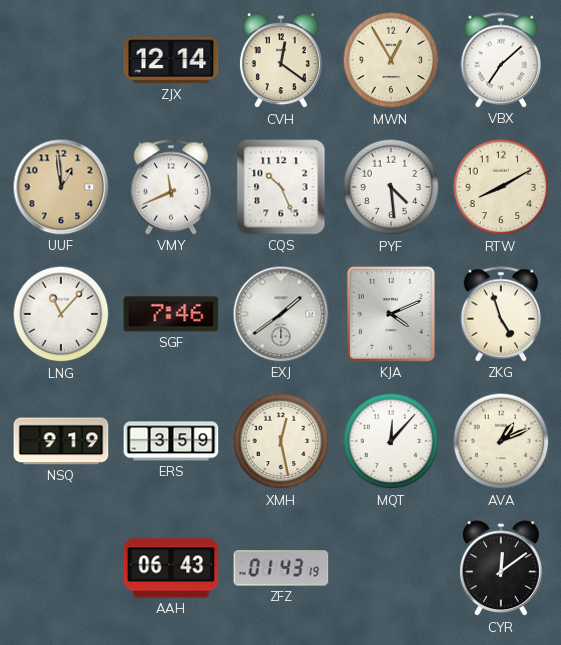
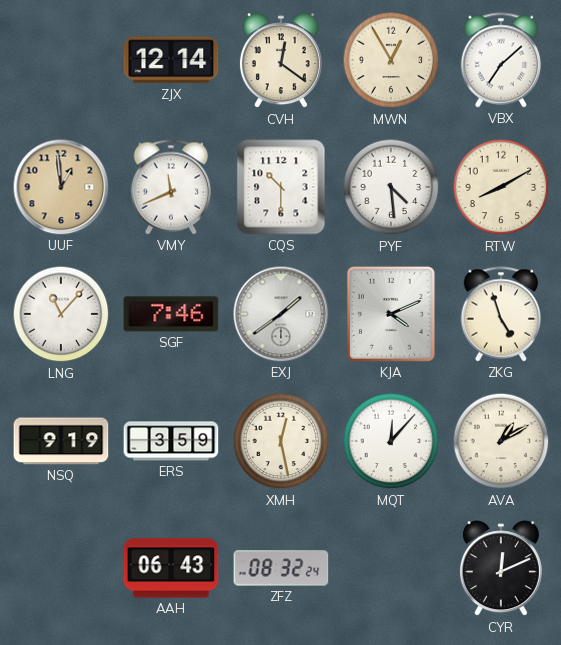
CQS: 10:26 -> 10:30 (281, 187)
AVA: 1:11 -> 1:10 (501, 441)
ZFZ: 01:43 -> 08:32 (281, 568)
CYR: 12:09 -> 12:11 (501, 569)
